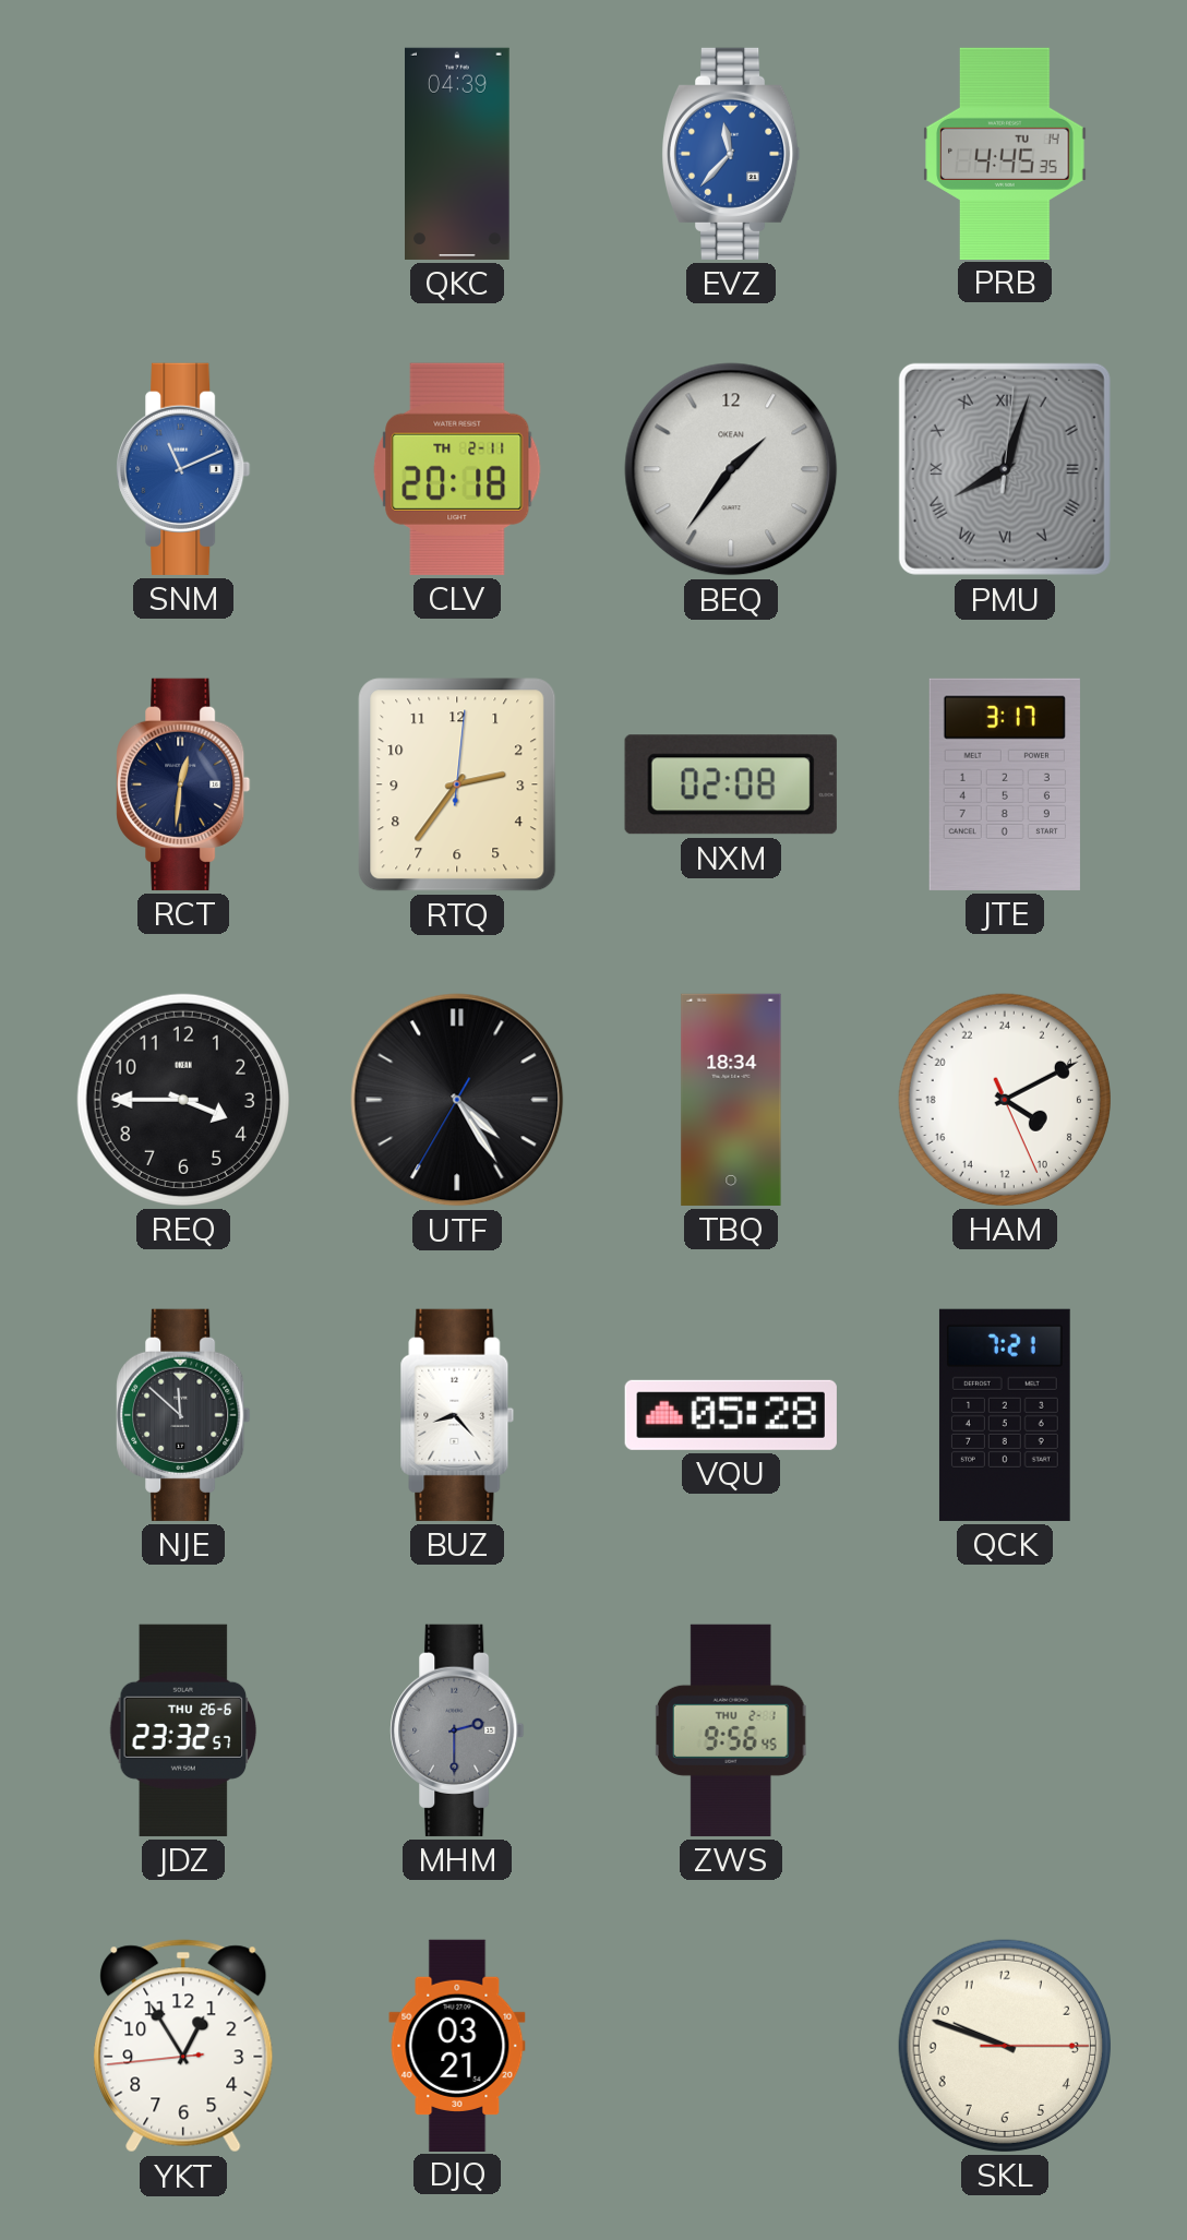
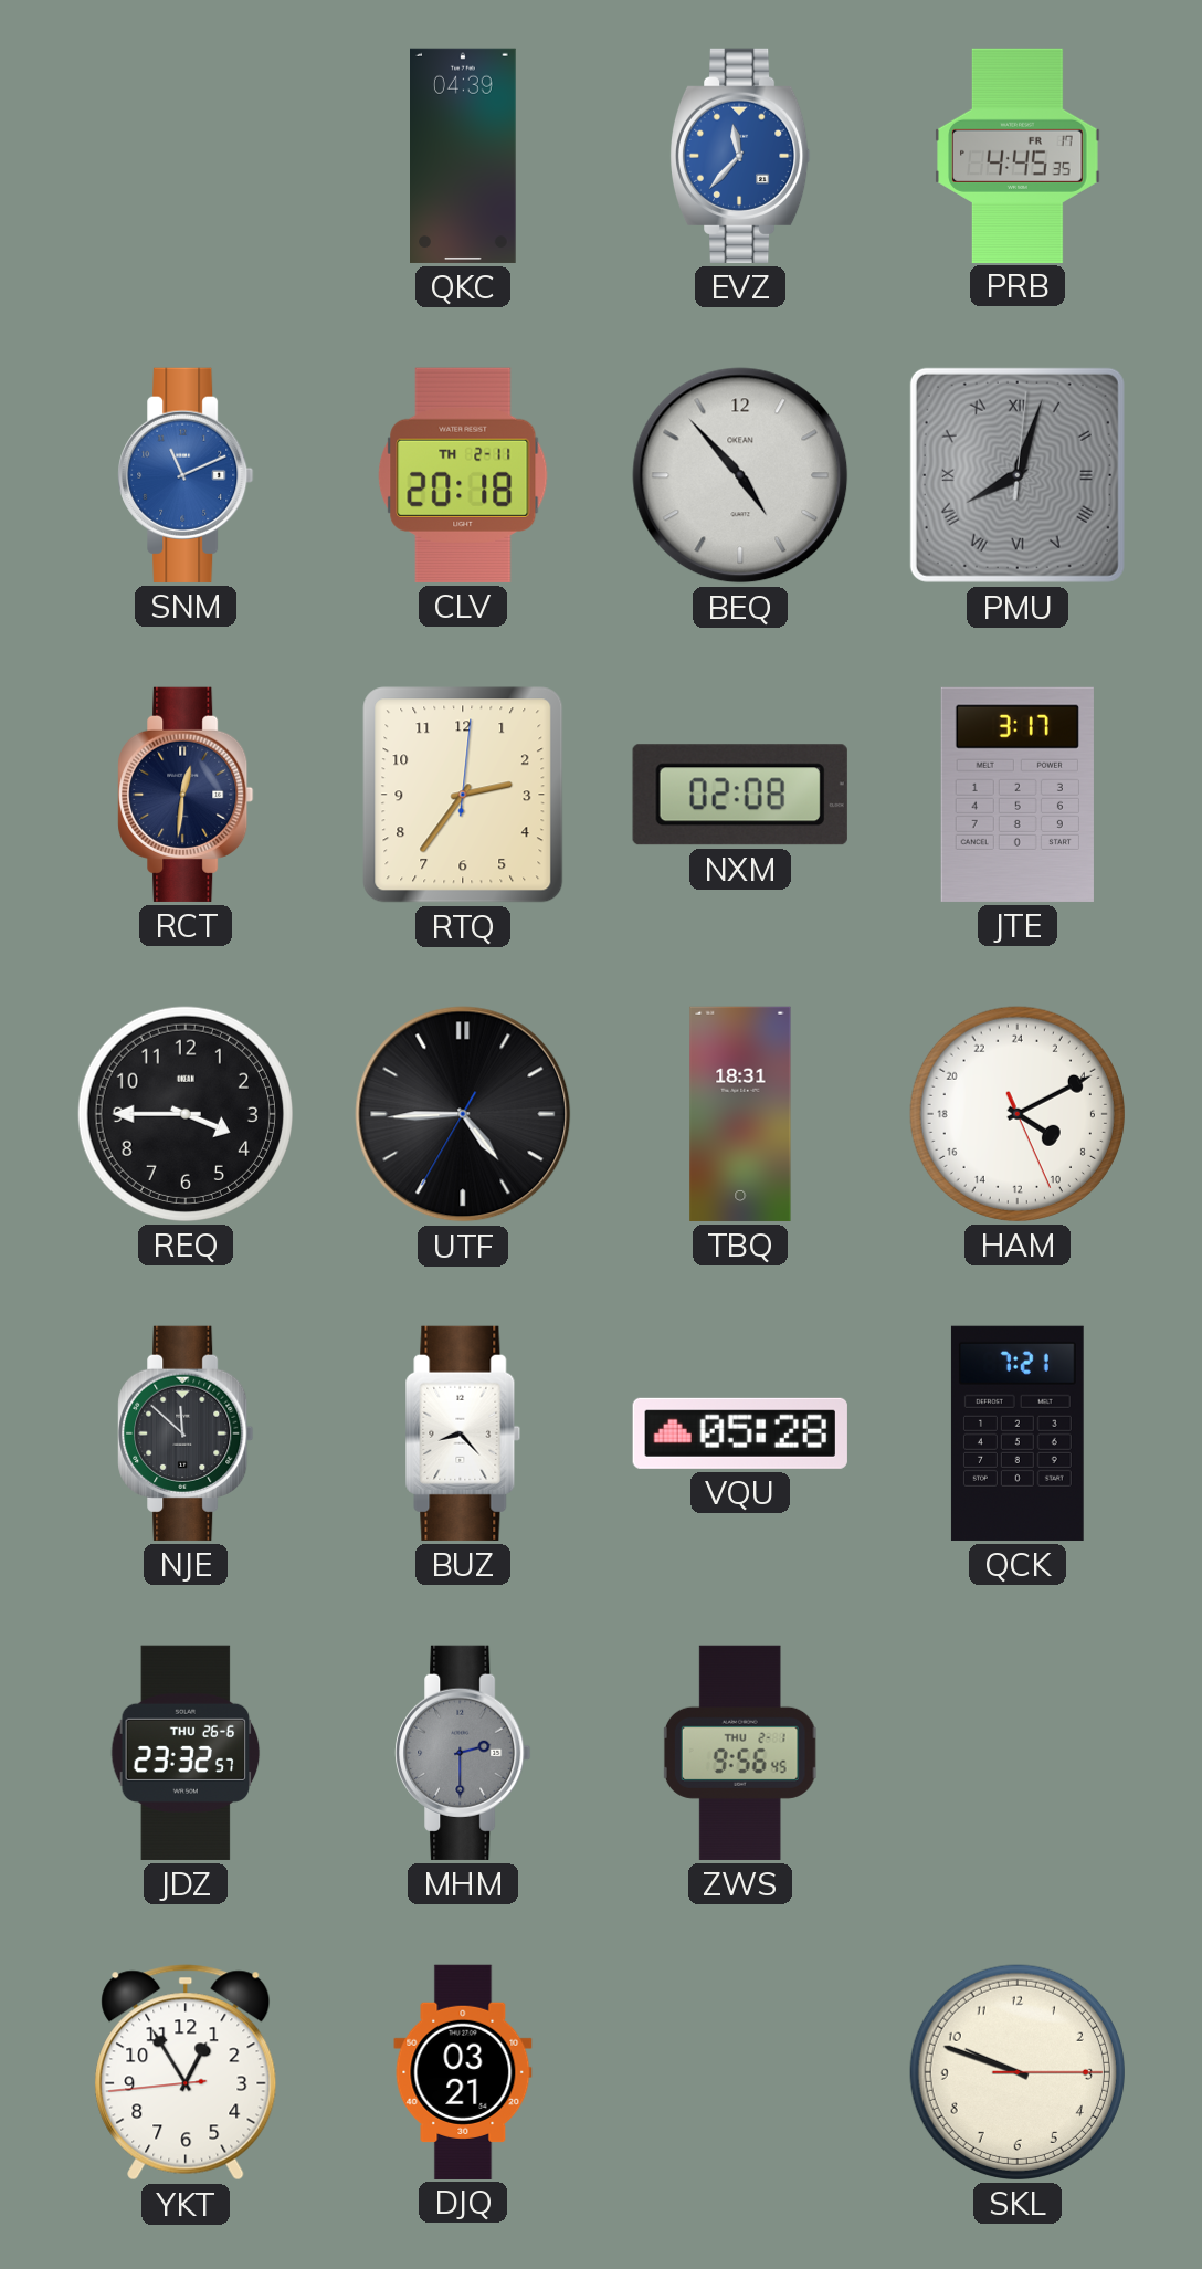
PRB date: TU 14 -> FR 17 (1018, 155)
BEQ: 1:36 -> 4:53 (740, 475)
UTF: 4:24 -> 4:44 (463, 1114)
TBQ: 18:34 -> 18:31 (740, 1114)
